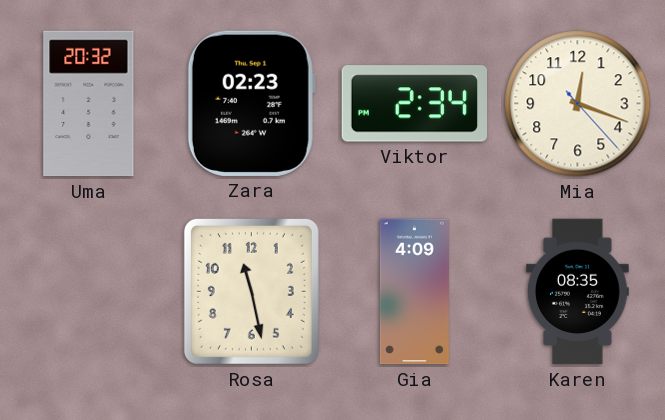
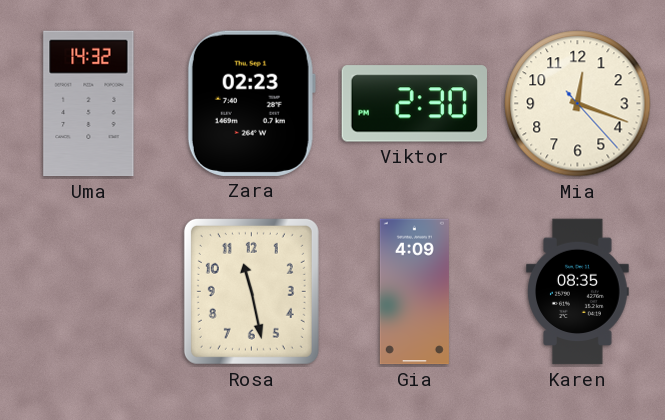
Uma: 20:32 -> 14:32 (89, 104)
Viktor: 2:34 -> 2:30 (414, 104)
